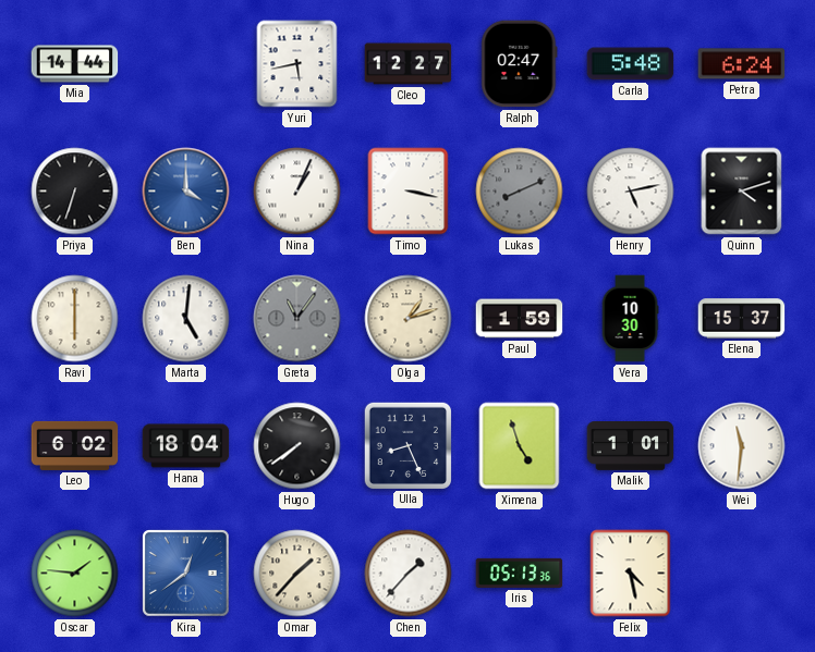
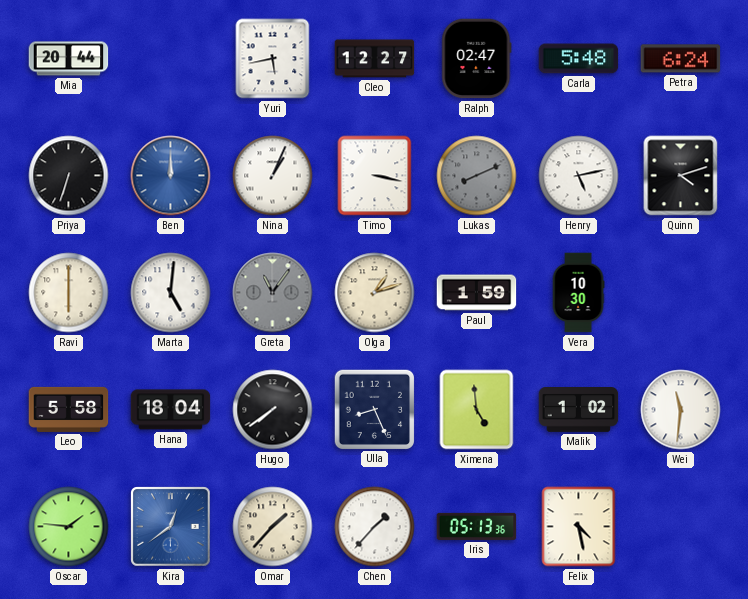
Mia: 14:44 -> 20:44 (69, 59)
Ben: 4:00 -> 12:00 (171, 176)
Elena: 15:37 -> none (742, 319)
Leo: 6:02 -> 5:58 (69, 409)
Ximena: 4:57 -> 4:59 (477, 410)
Malik: 1:01 -> 1:02 (579, 410)
